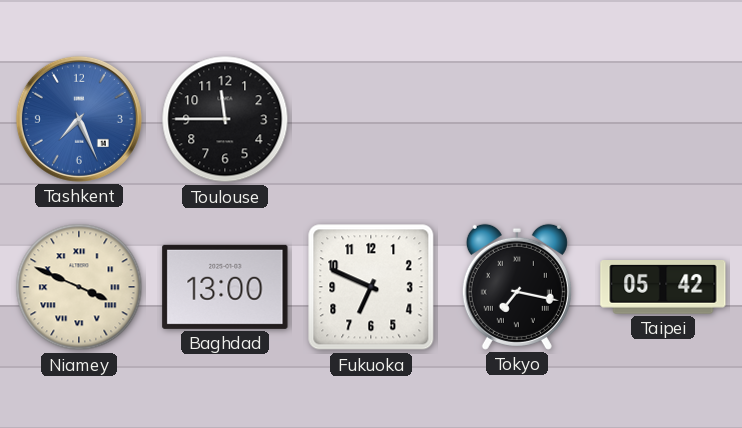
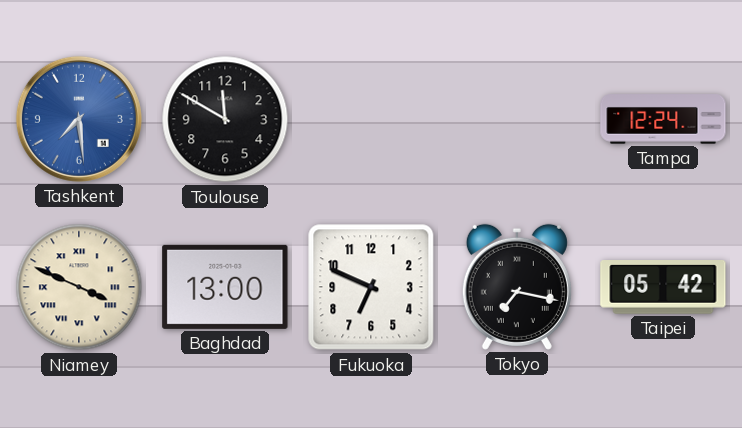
Tashkent: 7:26 -> 7:29 (79, 119)
Toulouse: 11:45 -> 11:50 (225, 119)
Tampa: none -> 12:24 (663, 119)
